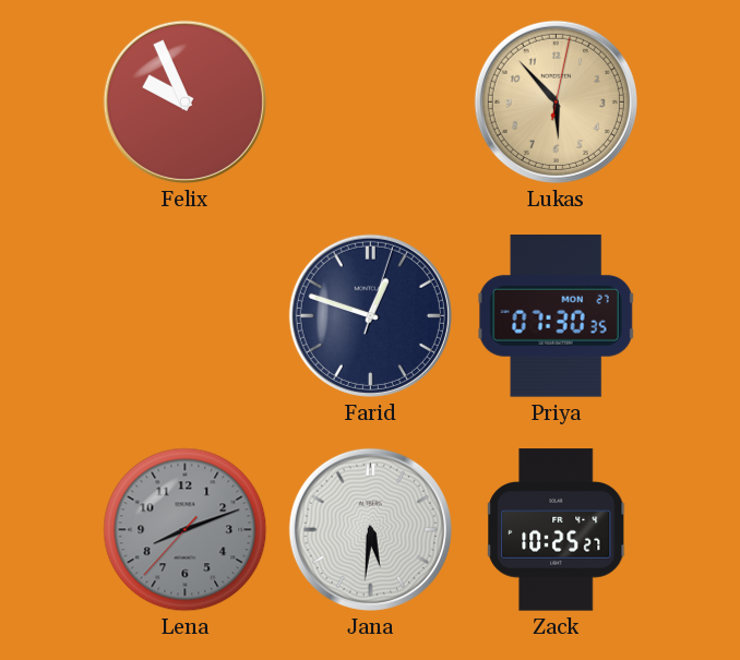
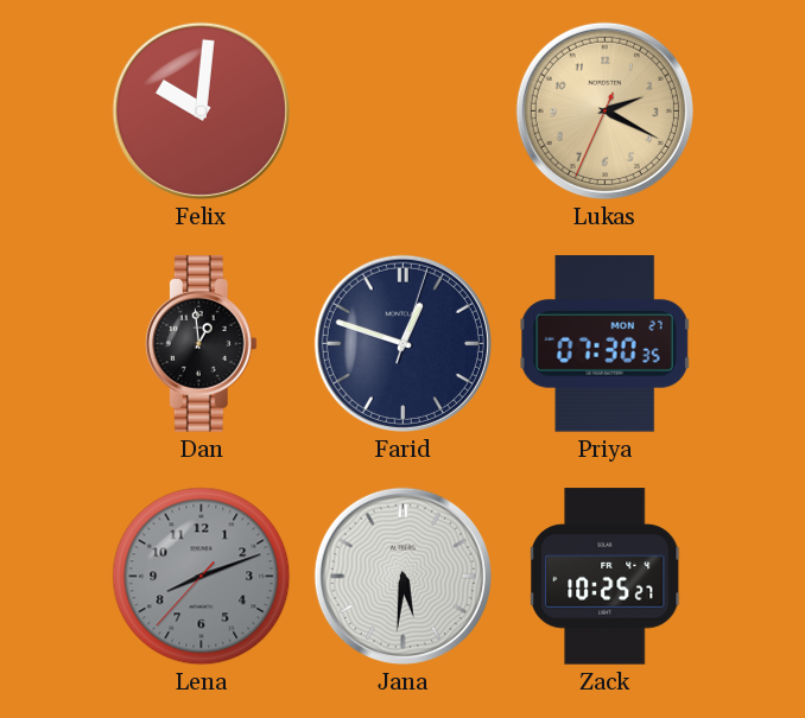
Felix: 9:56 -> 10:01 (201, 110)
Lukas: 5:53 -> 2:19 (604, 110)
Dan: none -> 12:59 (201, 344)
